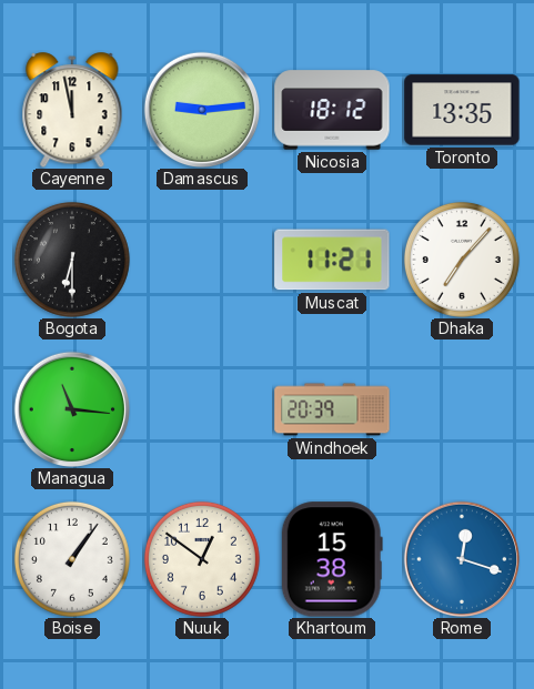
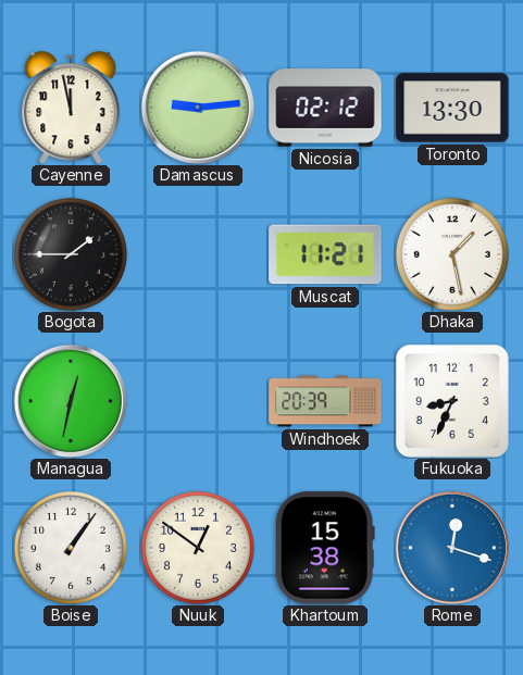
Nicosia: 18:12 -> 02:12 (325, 108)
Toronto: 13:35 -> 13:30 (452, 108)
Bogota: 6:30 -> 1:45 (71, 254)
Dhaka: 7:07 -> 1:28 (452, 254)
Managua: 11:16 -> 12:32 (70, 400)
Fukuoka: none -> 8:34 (452, 401)
